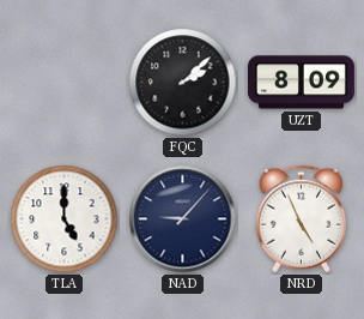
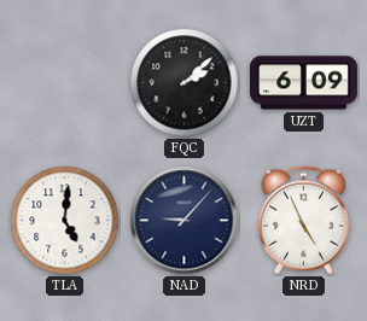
UZT: 8:09 -> 6:09 (304, 83)
TLA: 5:00 -> 5:01 (65, 221)
